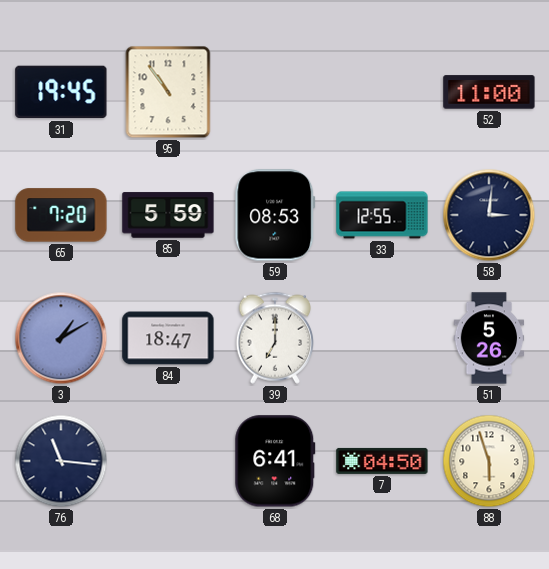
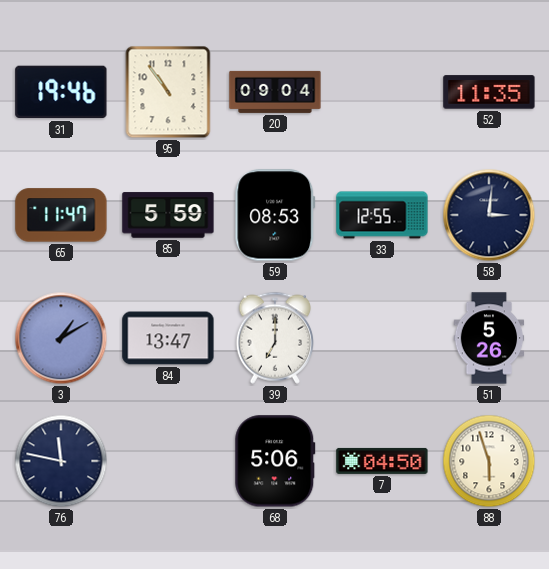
31: 19:45 -> 19:46 (61, 92)
20: none -> 09:04 (275, 92)
52: 11:00 -> 11:35 (489, 92)
65: 7:20 -> 11:47 (61, 215)
84: 18:47 -> 13:47 (168, 338)
76: 11:16 -> 11:47 (61, 461)
68: 6:41 -> 5:06 (275, 461)
